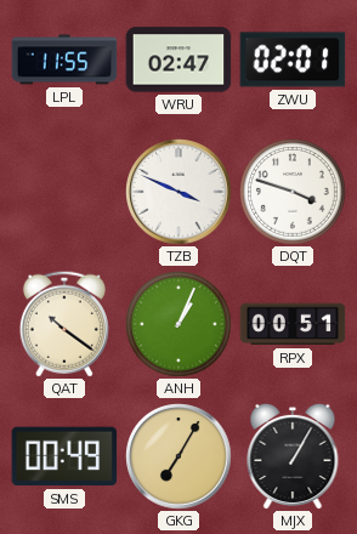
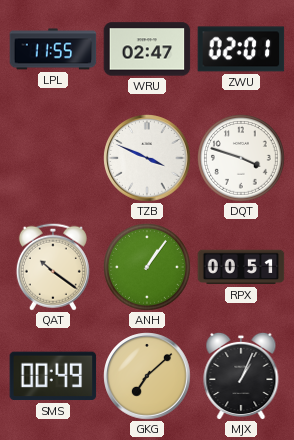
ANH: 1:04 -> 1:06 (148, 268)
GKG: 7:05 -> 7:08 (147, 376)
MJX: 1:05 -> 1:04 (241, 376)
